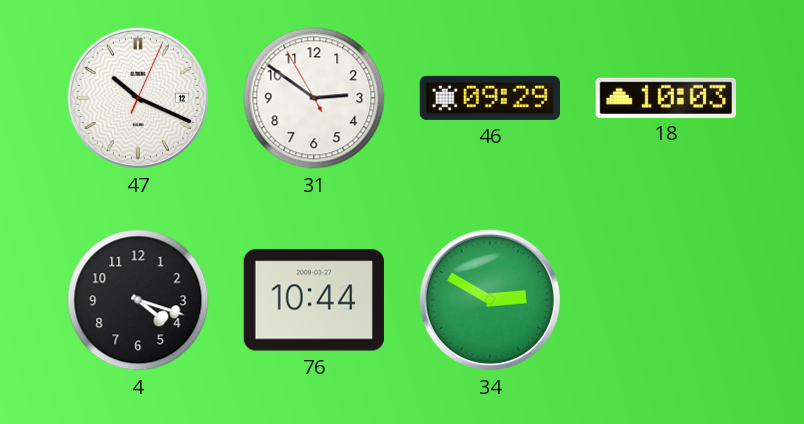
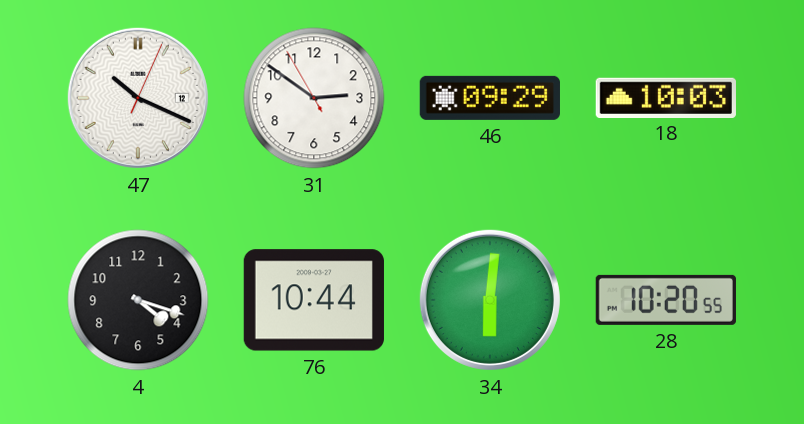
34: 2:50 -> 6:01 (490, 300)
28: none -> 10:20 (666, 300)
